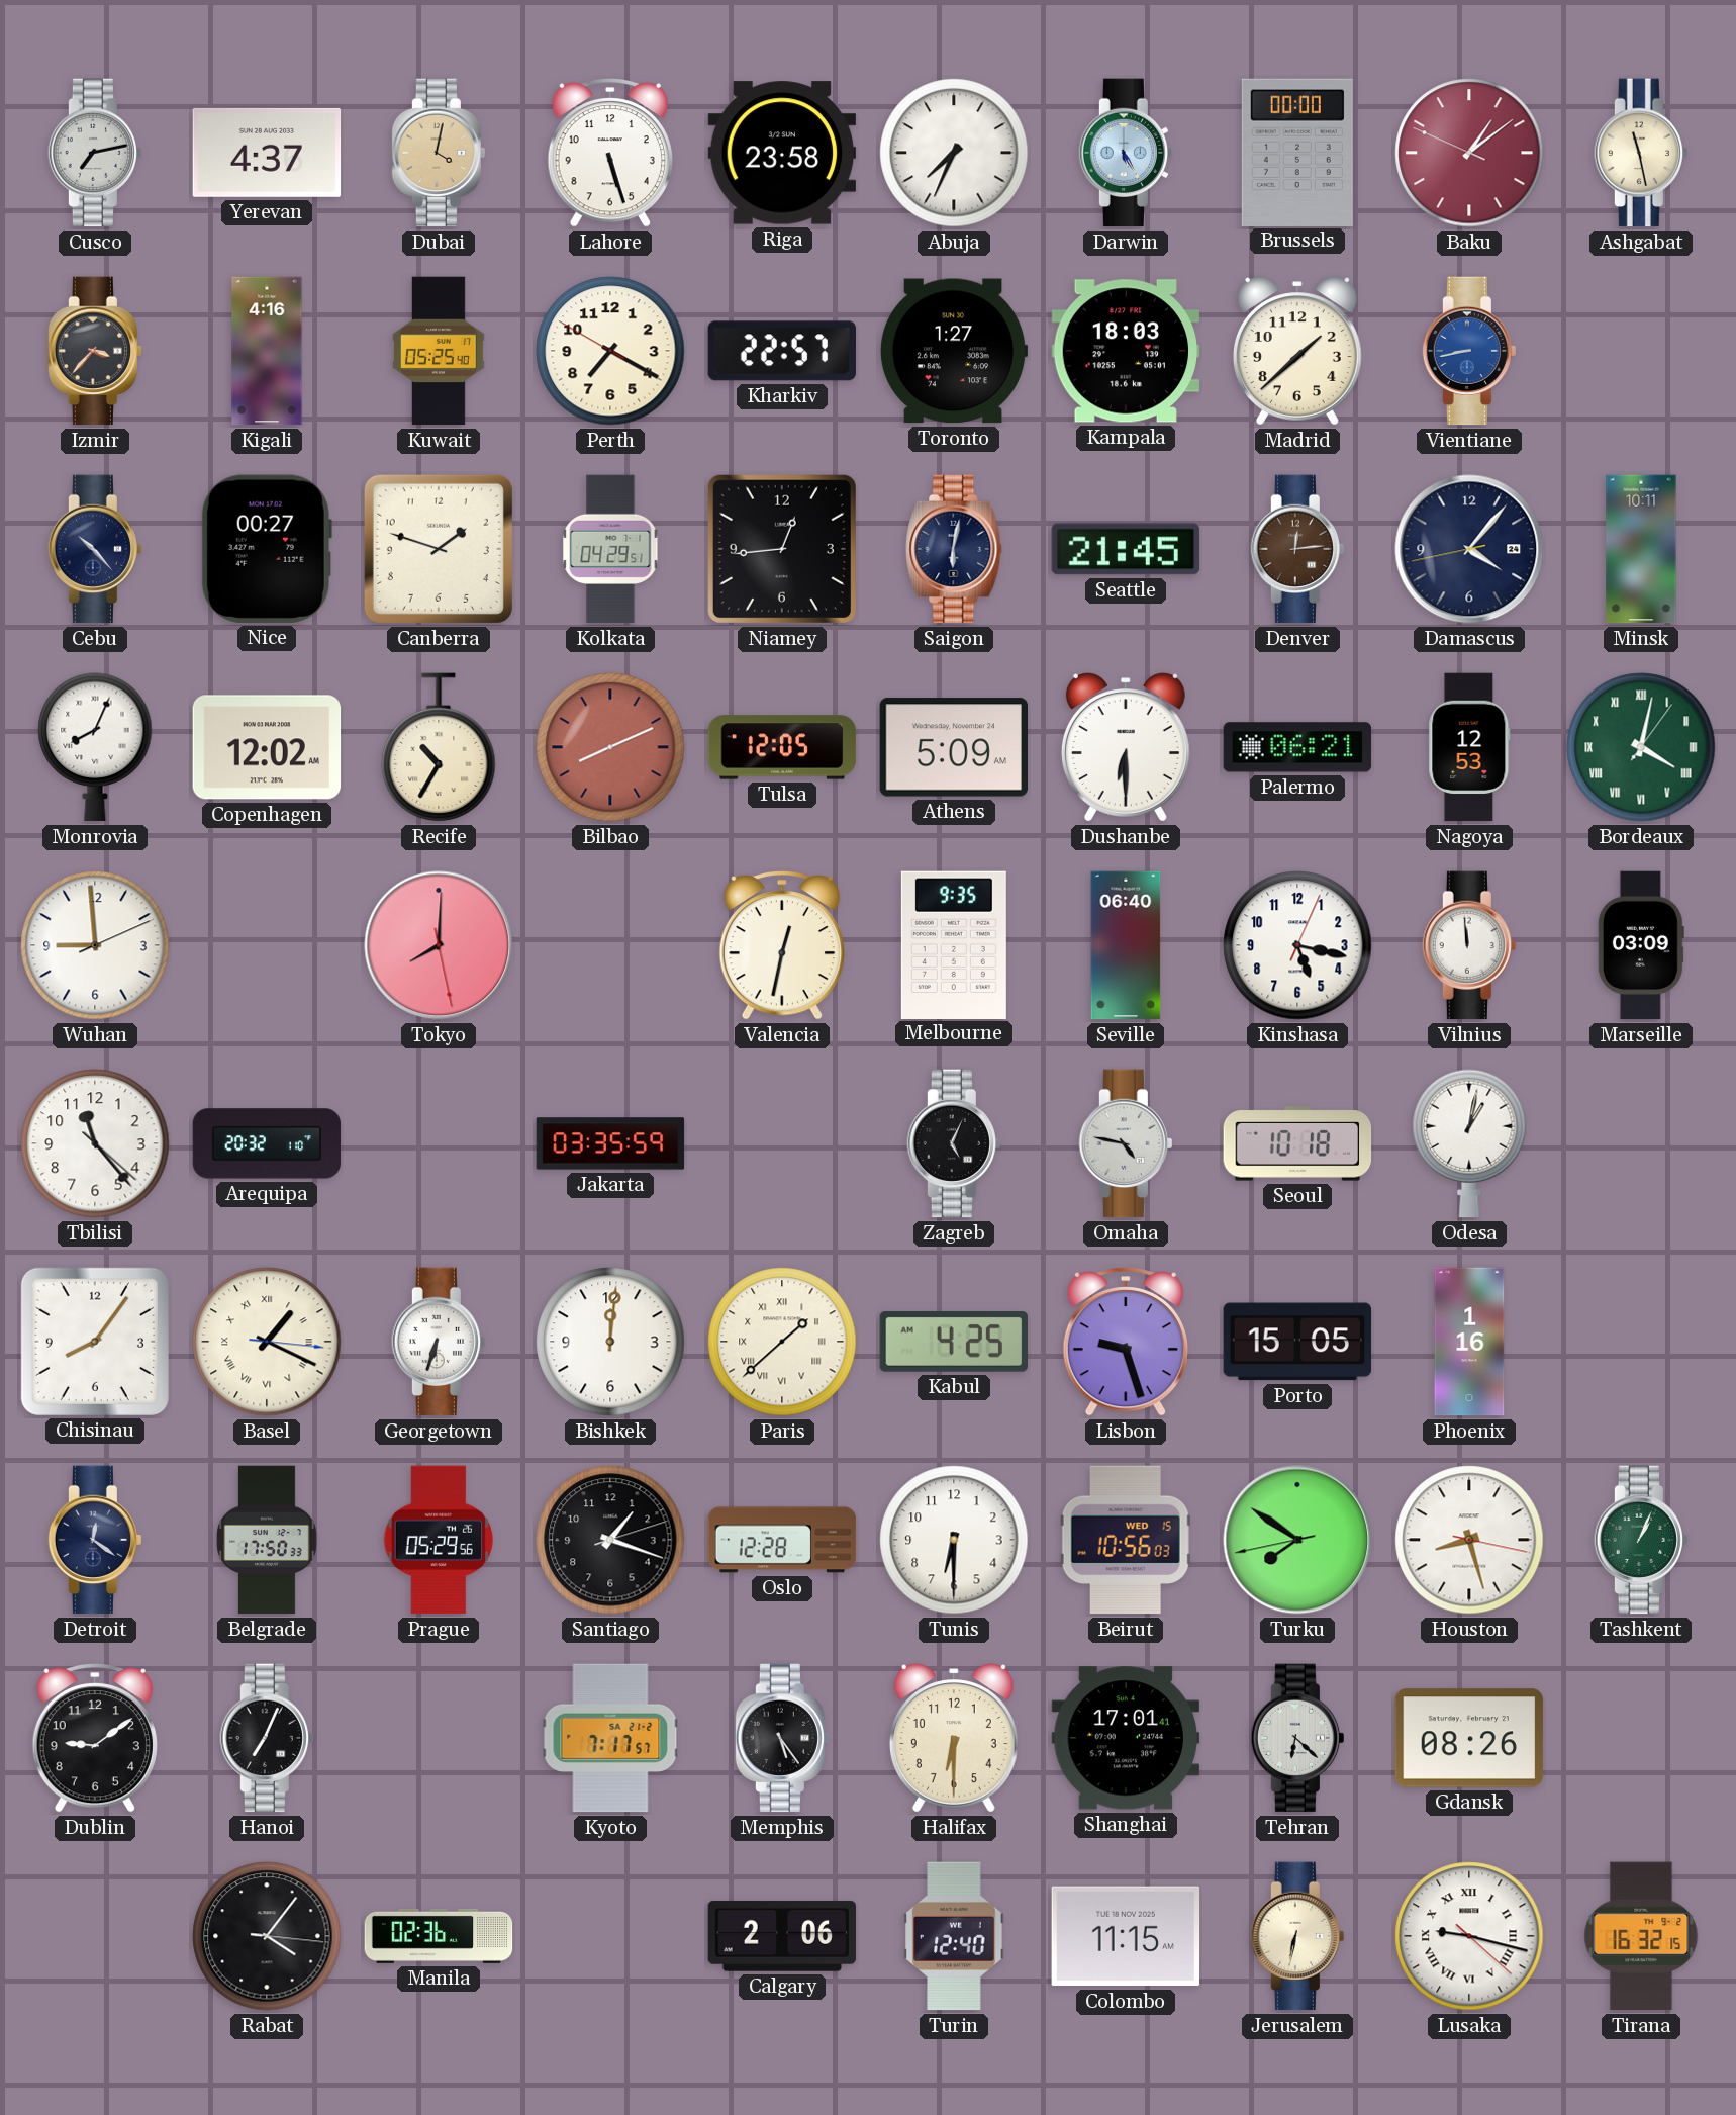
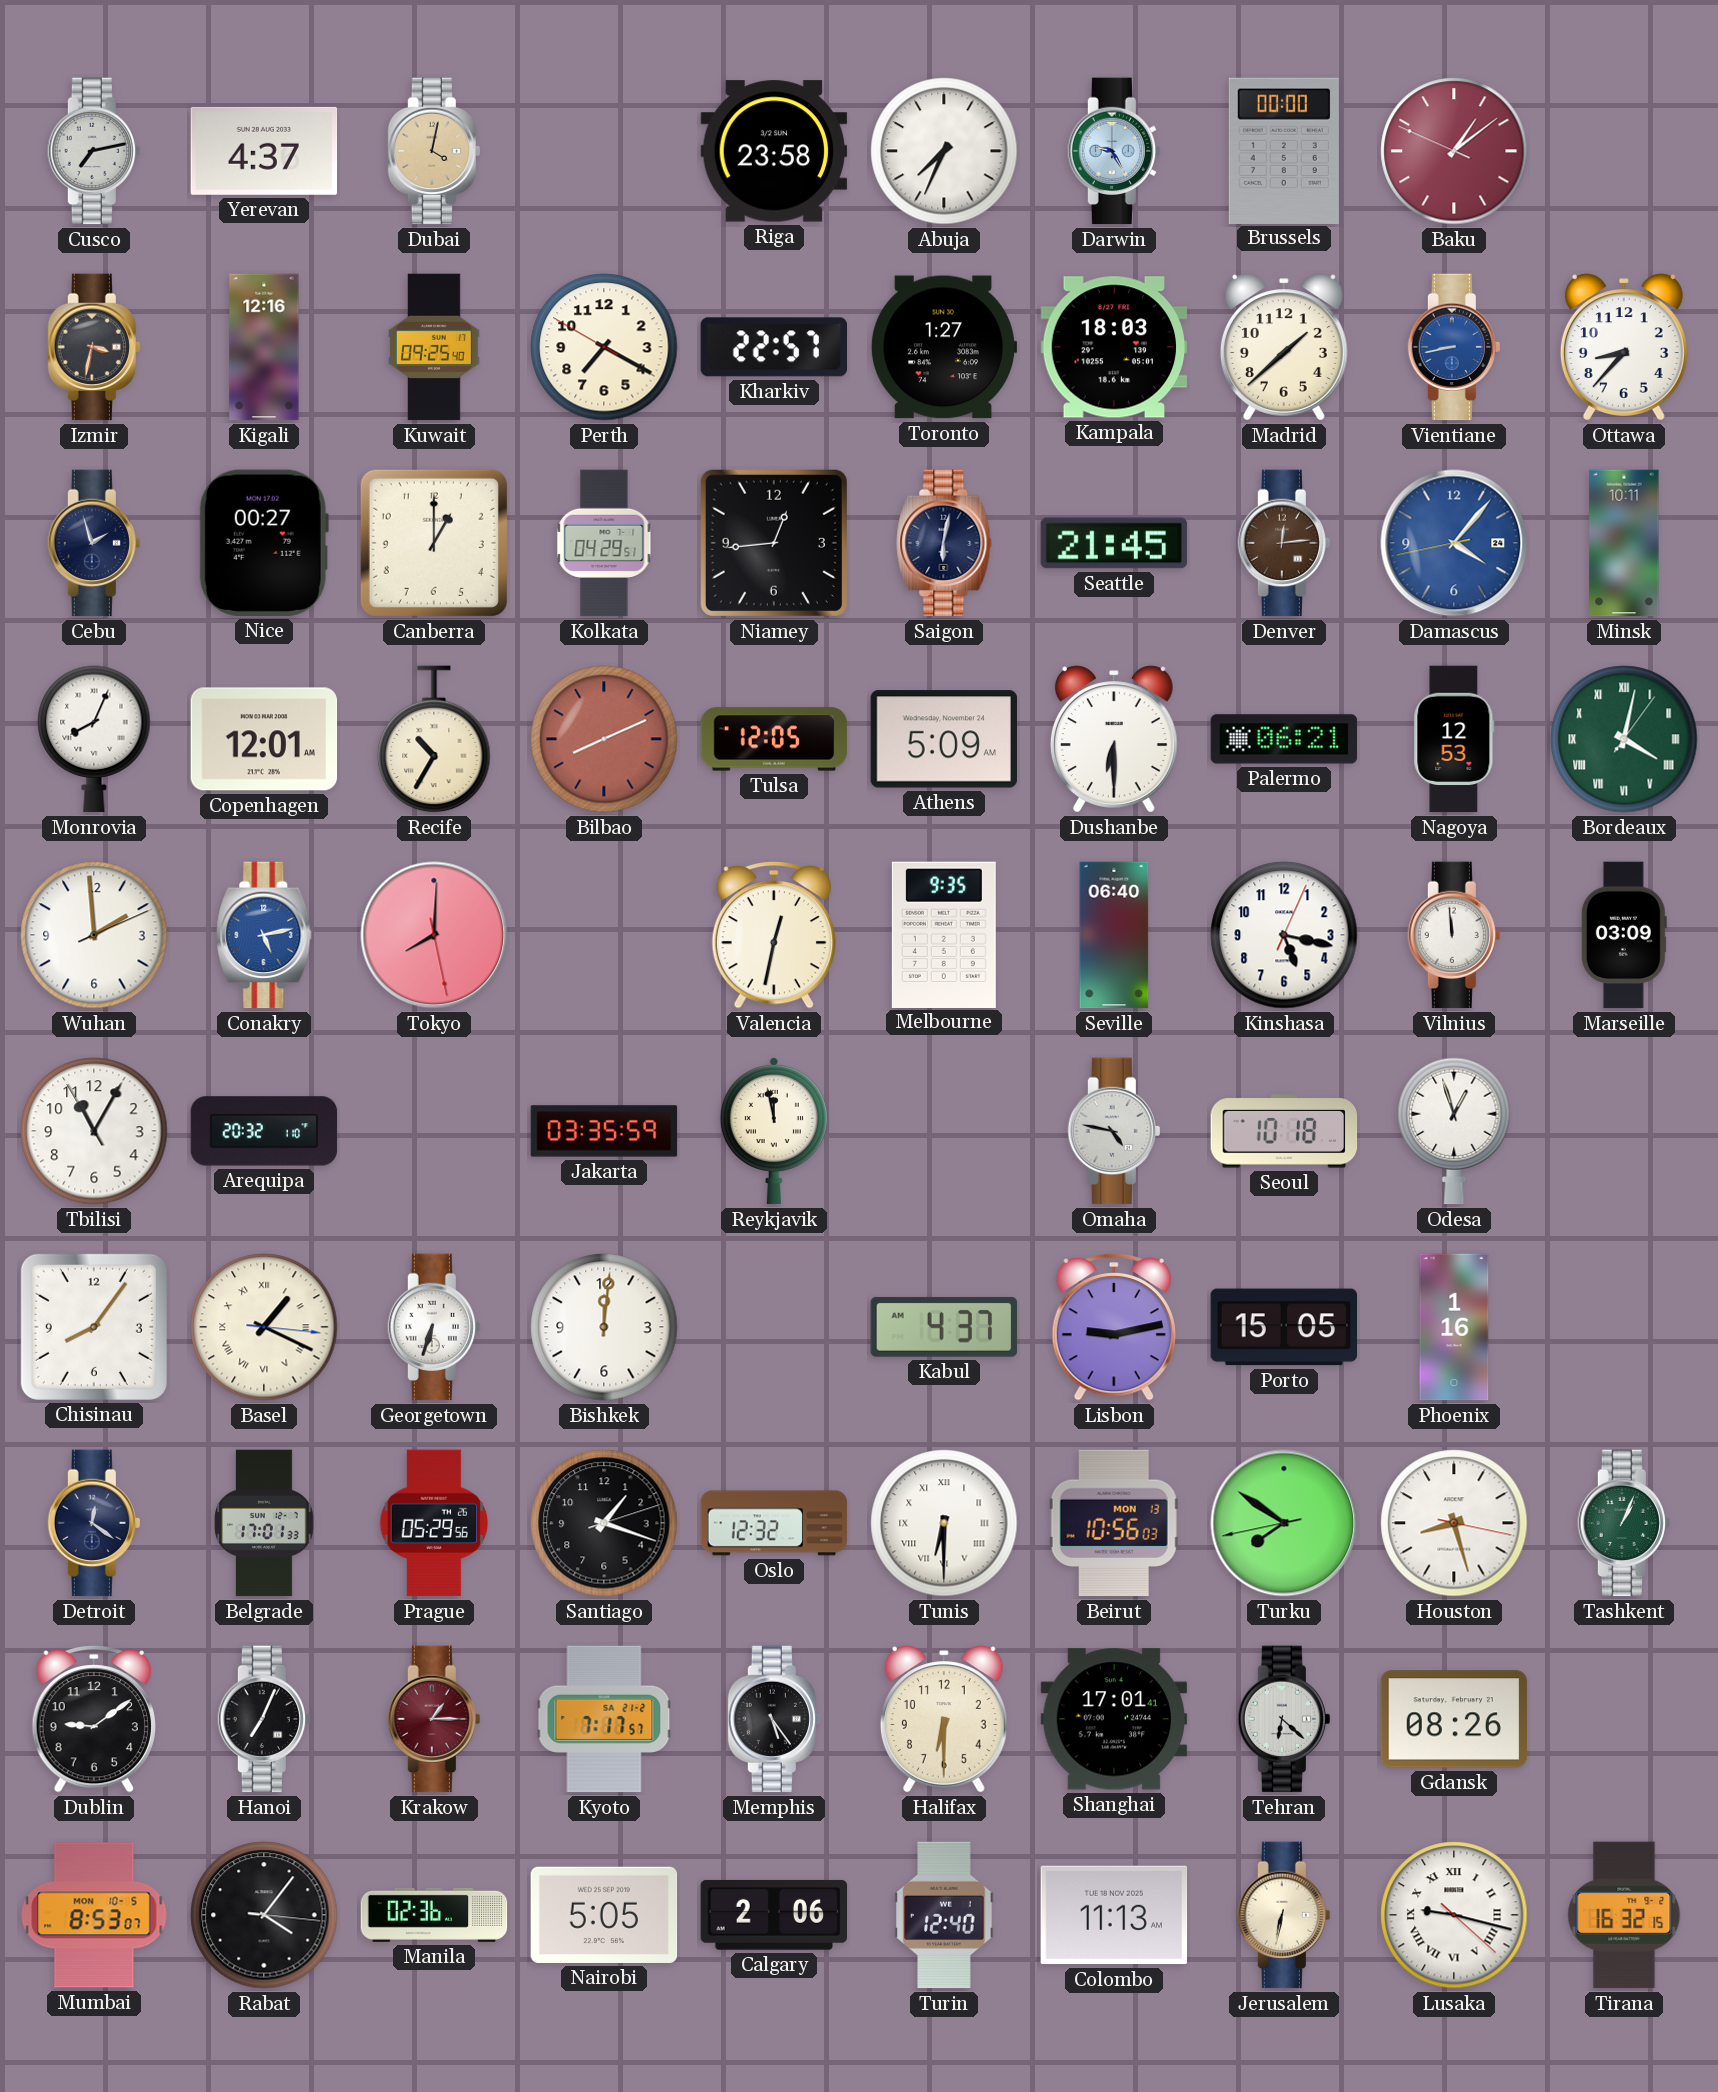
Lahore: 5:27 -> none (610, 154)
Darwin: 5:25 -> 9:25 (1114, 151)
Ashgabat: 11:28 -> none (1641, 153)
Izmir: 3:37 -> 3:32 (94, 347)
Kigali: 4:16 -> 12:16 (264, 347)
Kuwait: 05:25 -> 09:25 (435, 347)
Ottawa: none -> 8:37 (1624, 347)
Cebu: 10:23 -> 1:57 (94, 543)
Canberra: 1:48 -> 1:00 (434, 543)
Damascus dial: navy -> blue (1454, 543)
Copenhagen: 12:02 -> 12:01 (264, 739)
Wuhan: 8:59 -> 1:59 (94, 935)
Conakry: none -> 5:13 (264, 935)
Tbilisi: 11:23 -> 11:04 (94, 1131)
Reykjavik: none -> 11:58 (774, 1131)
Zagreb: 5:04 -> none (954, 1143)
Odesa: 1:02 -> 12:57 (1454, 1131)
Paris: 1:38 -> none (782, 1342)
Kabul: 4:25 -> 4:37 (944, 1327)
Lisbon: 9:27 -> 9:13 (1114, 1328)
Belgrade: 17:50 -> 17:01 (264, 1523)
Oslo: 12:28 -> 12:32 (774, 1523)
Tunis numerals: Arabic -> Roman (944, 1523)
Beirut date: WED 15 -> MON 13 (1114, 1523)
Krakow: none -> 1:15 (434, 1719)
Mumbai: none -> 8:53 (94, 1915)
Nairobi: none -> 5:05 (604, 1915)
Colombo: 11:15 -> 11:13 (1114, 1915)
